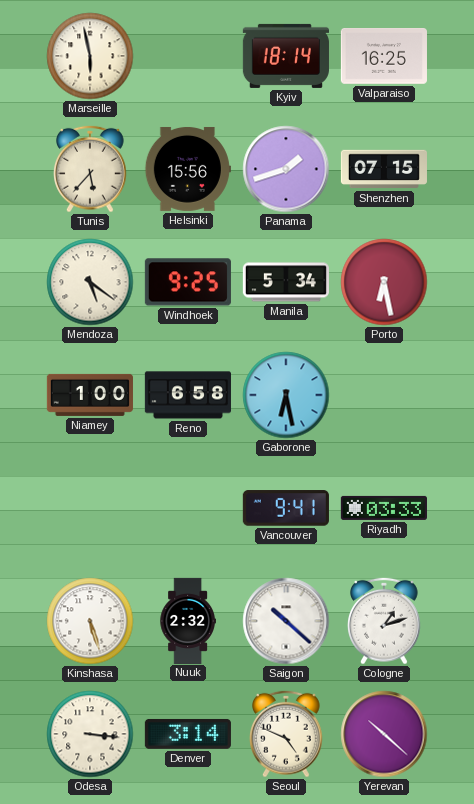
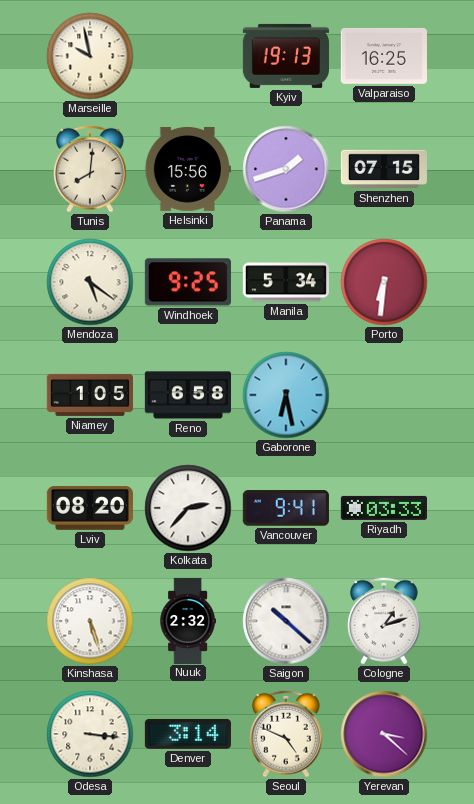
Marseille: 5:58 -> 9:58 (90, 56)
Kyiv: 18:14 -> 19:13 (286, 56)
Tunis: 5:37 -> 8:01 (91, 169)
Porto: 6:28 -> 6:31 (384, 282)
Niamey: 1:00 -> 1:05 (90, 395)
Lviv: none -> 08:20 (90, 509)
Kolkata: none -> 2:37 (188, 508)
Yerevan: 10:22 -> 3:22 (384, 734)
